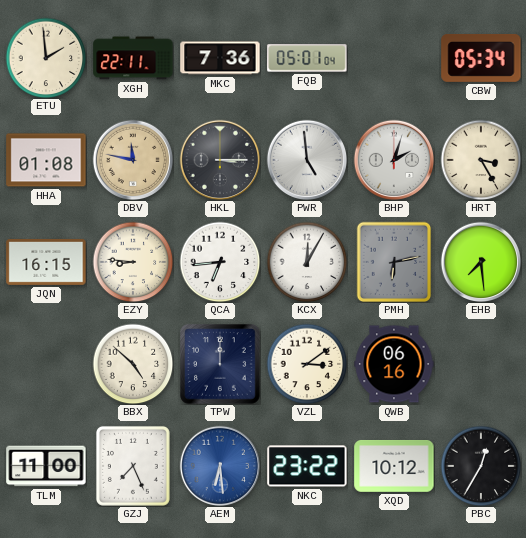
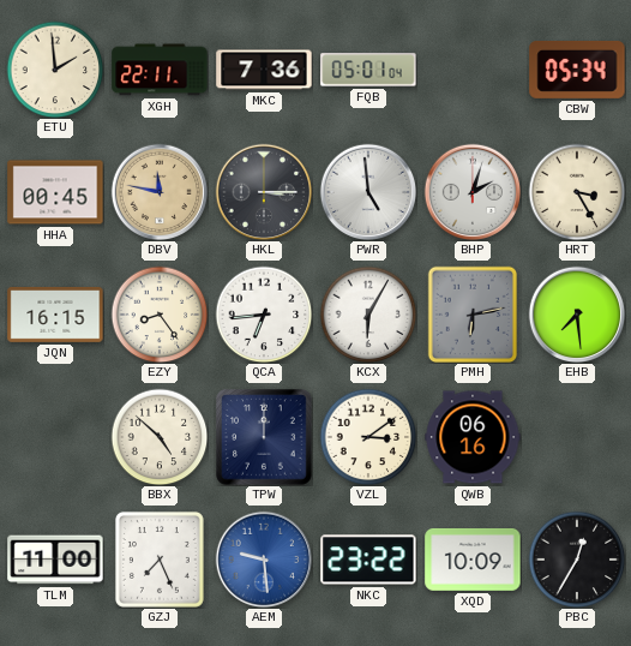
HHA: 01:08 -> 00:45 (55, 192)
EZY: 8:46 -> 8:24 (160, 315)
KCX: 12:05 -> 6:05 (368, 315)
AEM: 6:29 -> 9:29 (264, 560)
XQD: 10:12 -> 10:09 (473, 560)
